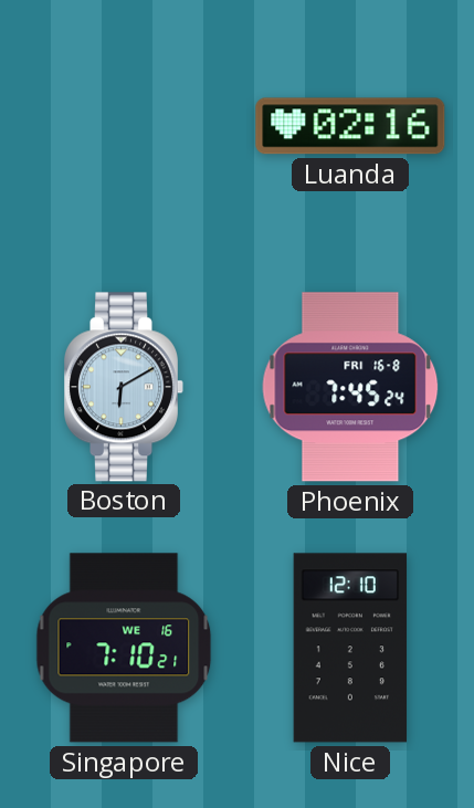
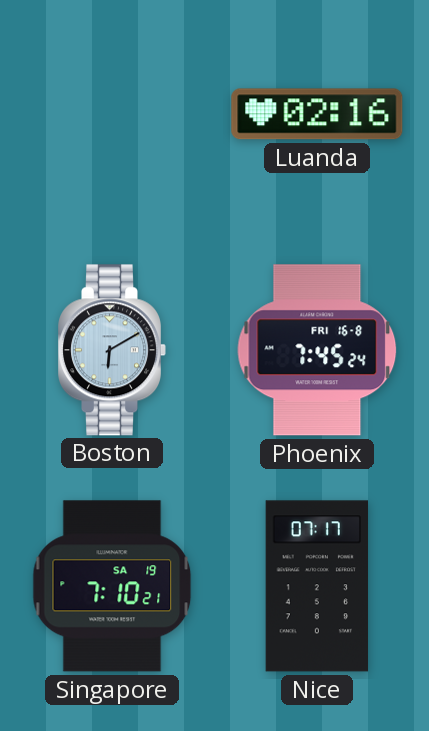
Singapore date: WE 16 -> SA 19 (112, 586)
Nice: 12:10 -> 07:17 (317, 586)
